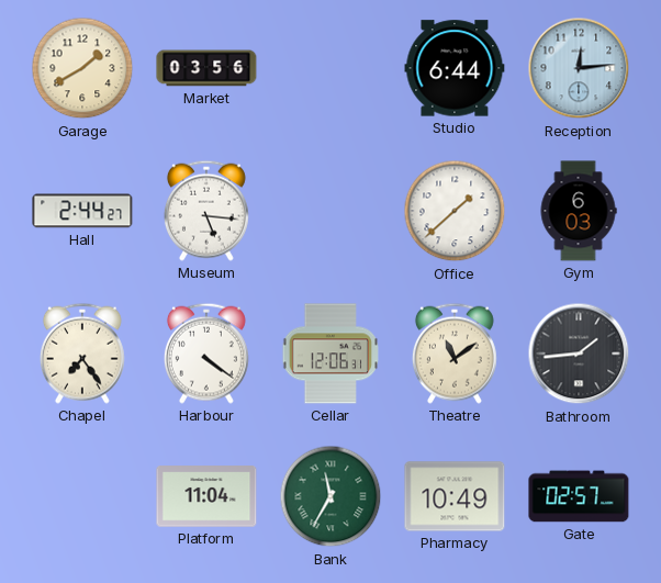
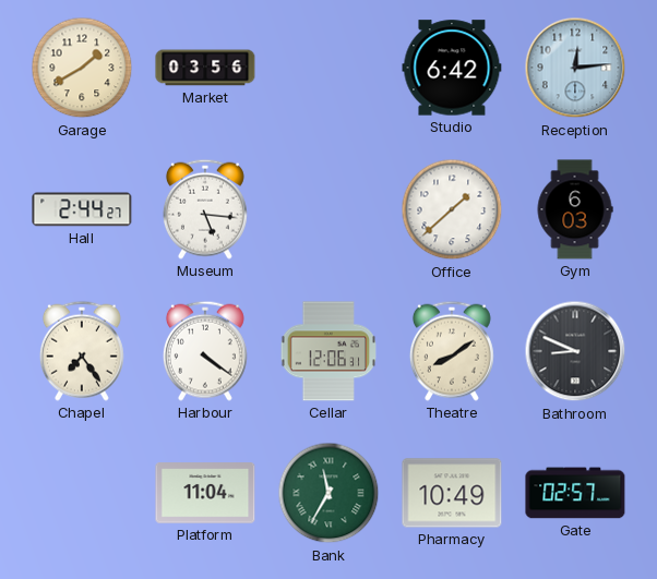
Studio: 6:44 -> 6:42 (452, 68)
Theatre: 11:09 -> 8:09 (452, 351)
Bathroom: 1:44 -> 8:49 (575, 351)
